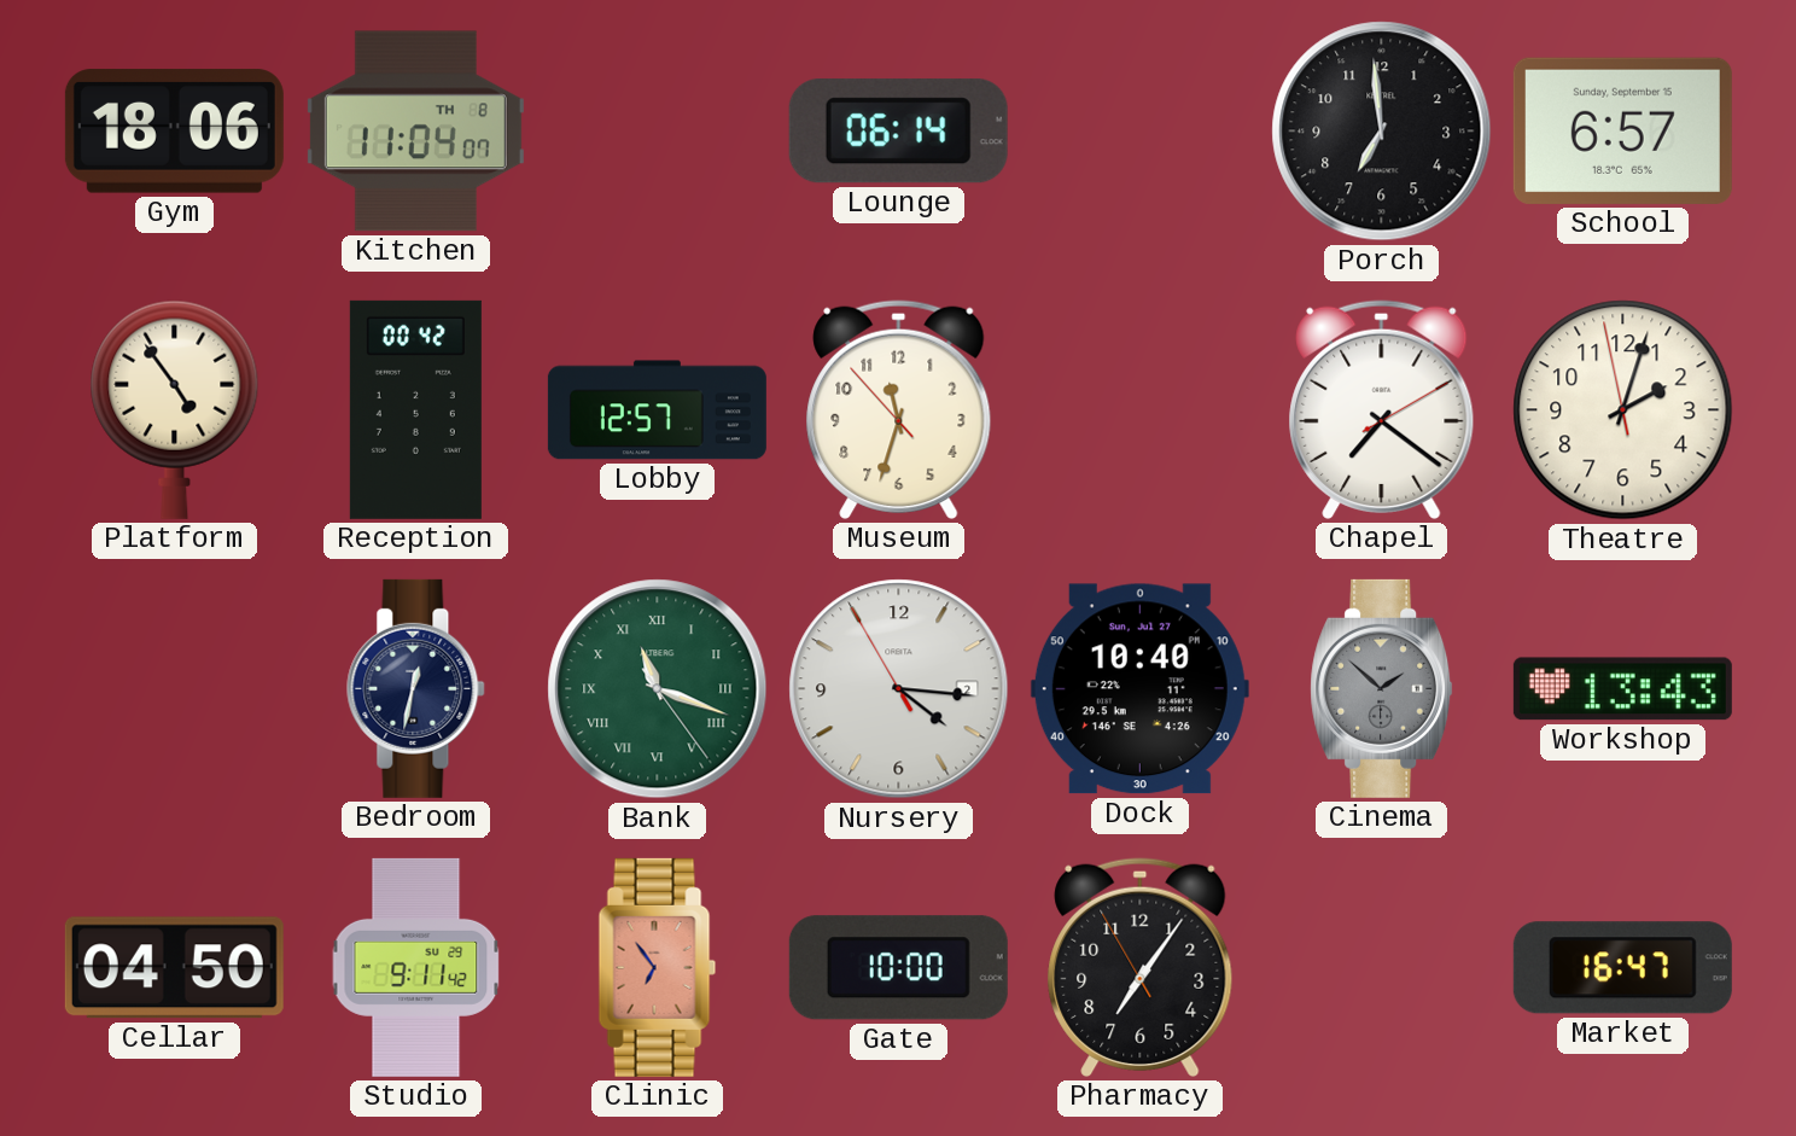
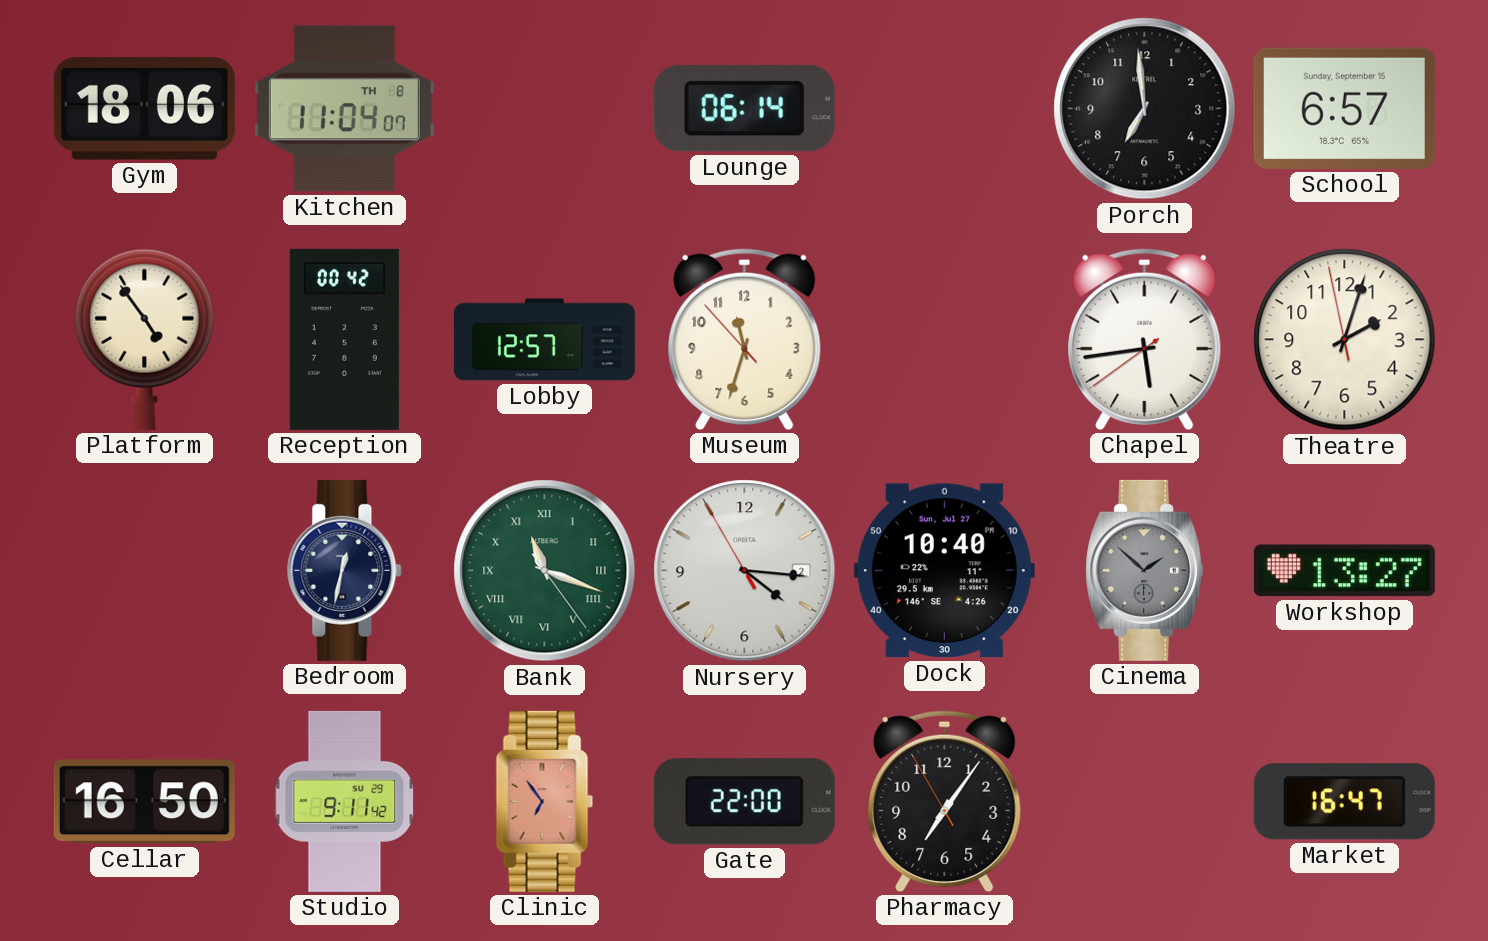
Chapel: 7:21 -> 5:43 (1145, 339)
Workshop: 13:43 -> 13:27 (1344, 571)
Cellar: 04:50 -> 16:50 (144, 802)
Gate: 10:00 -> 22:00 (744, 802)
